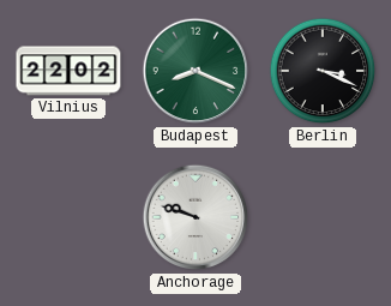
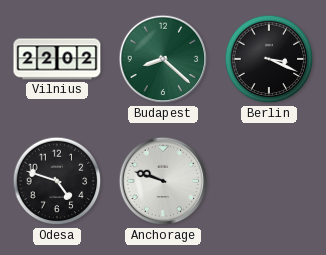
Budapest: 8:19 -> 8:22 (163, 59)
Odesa: none -> 4:48 (57, 181)
